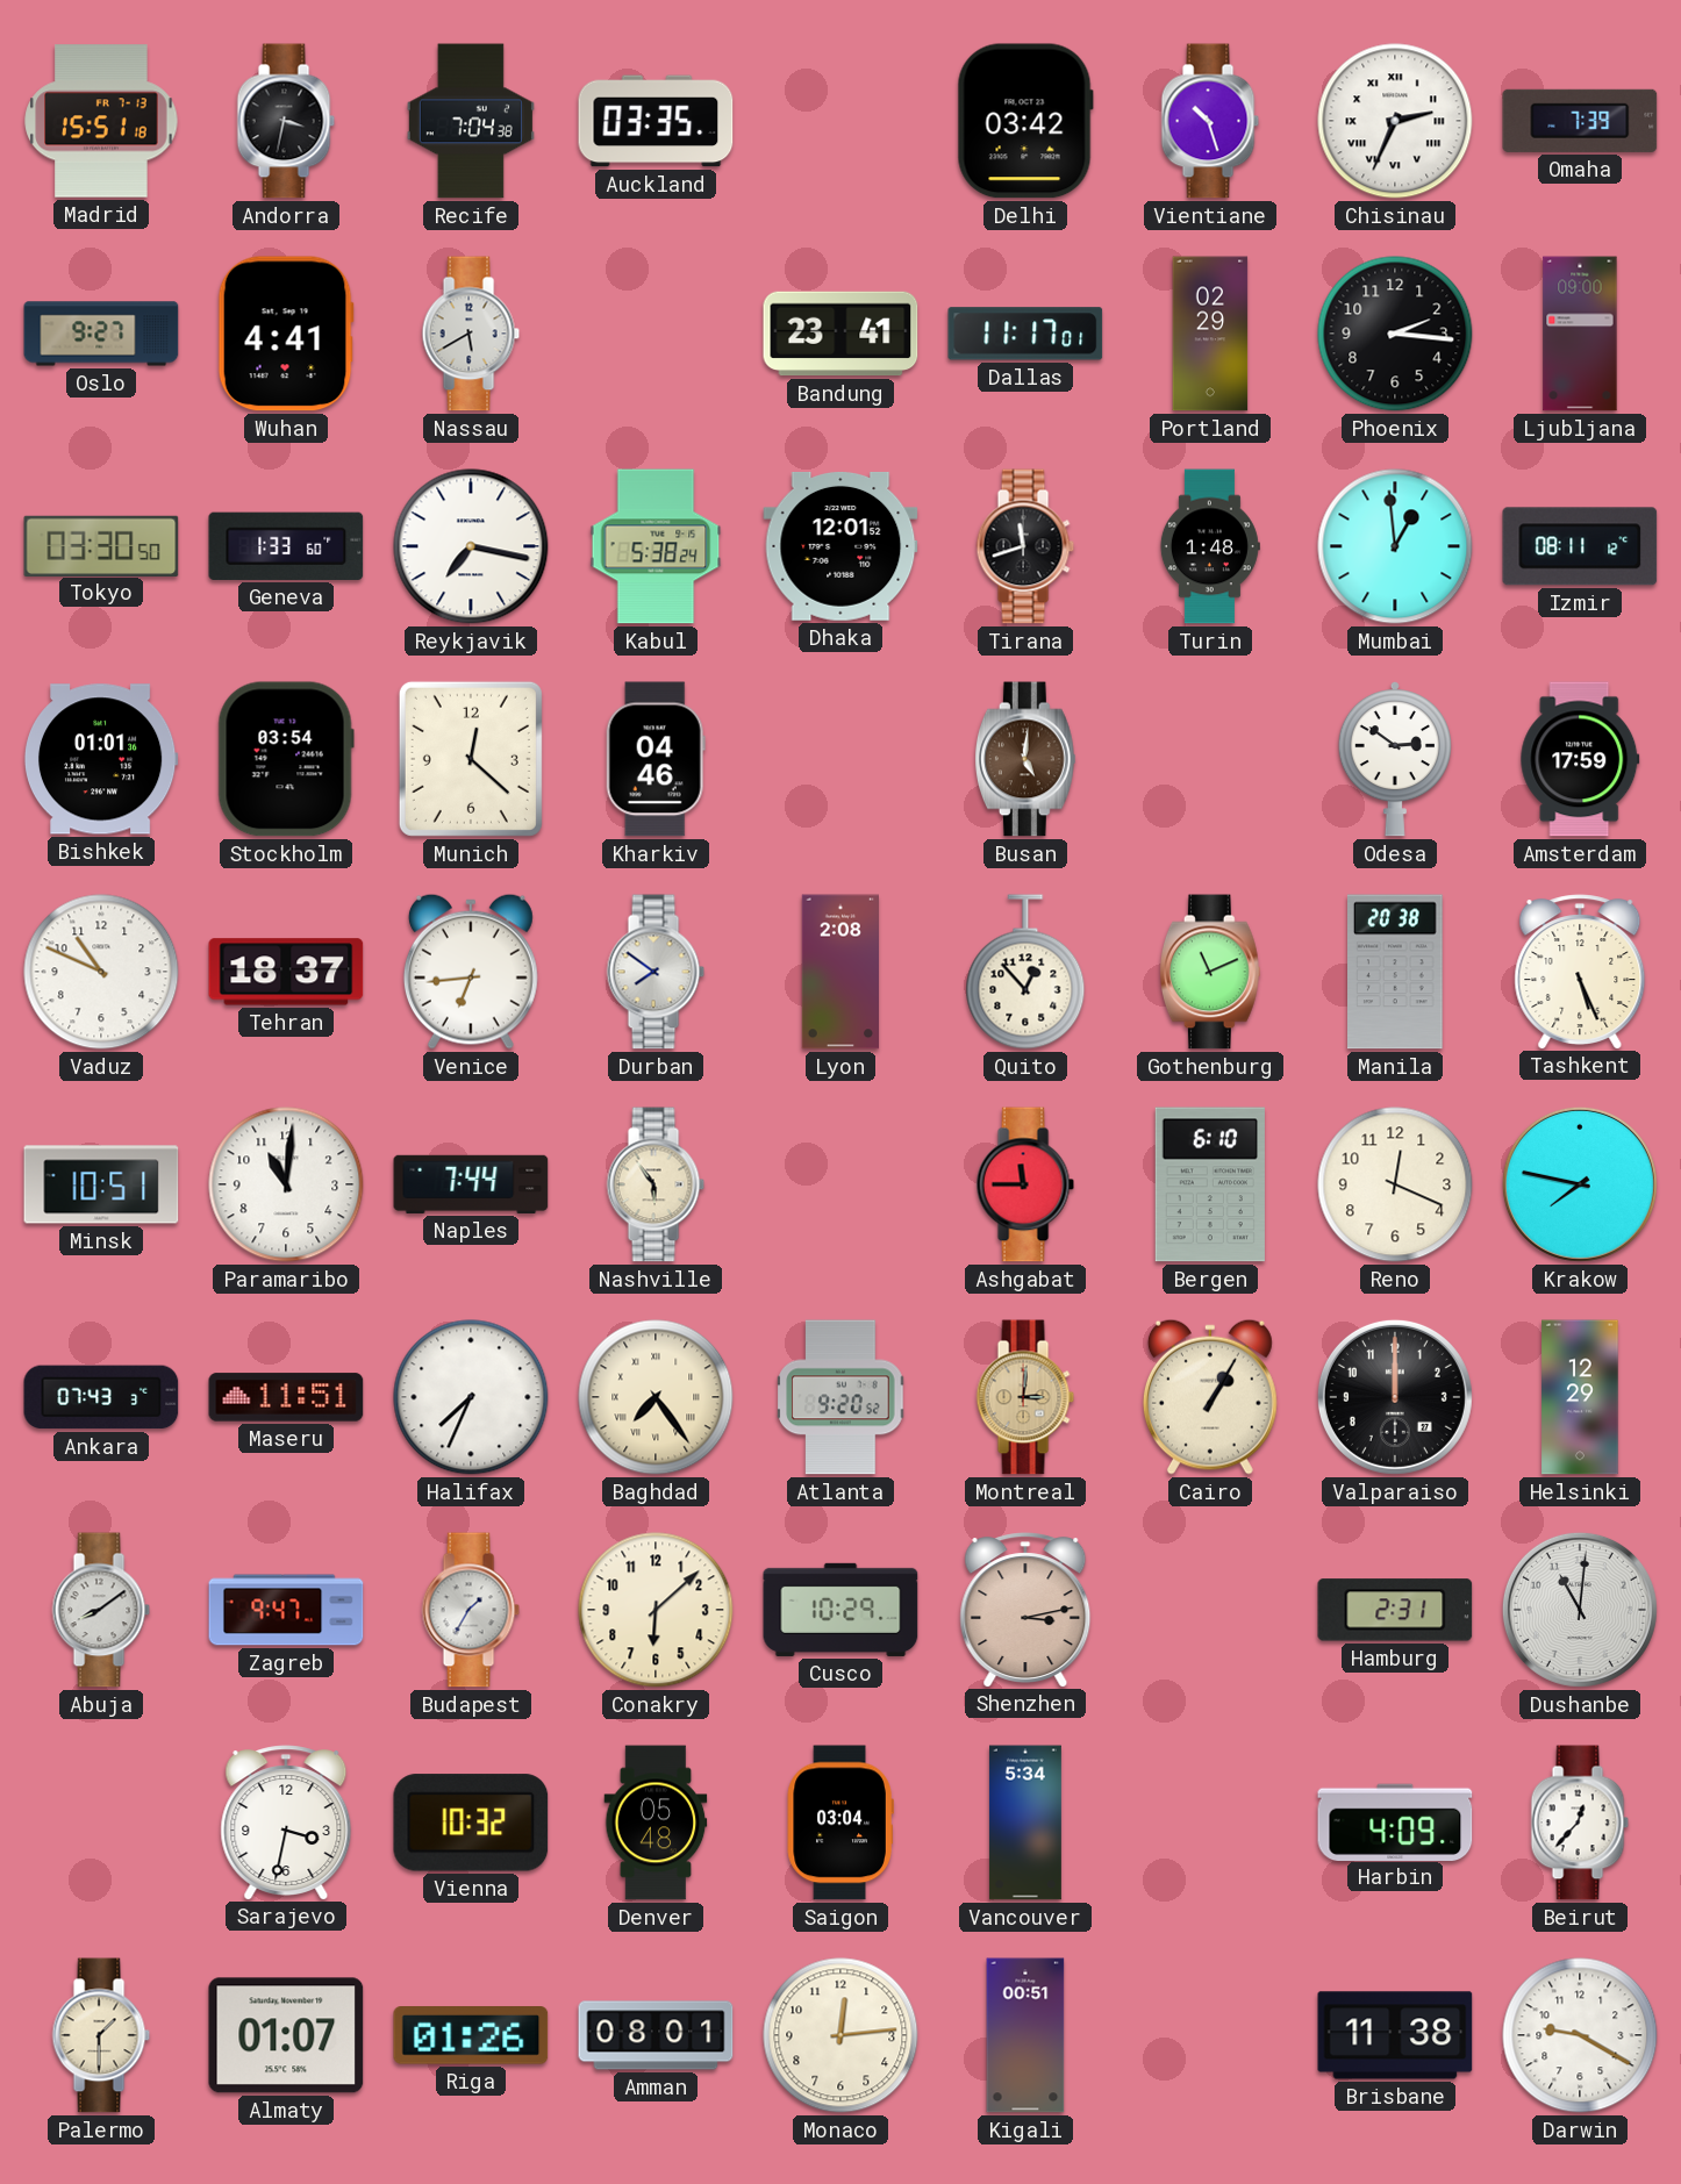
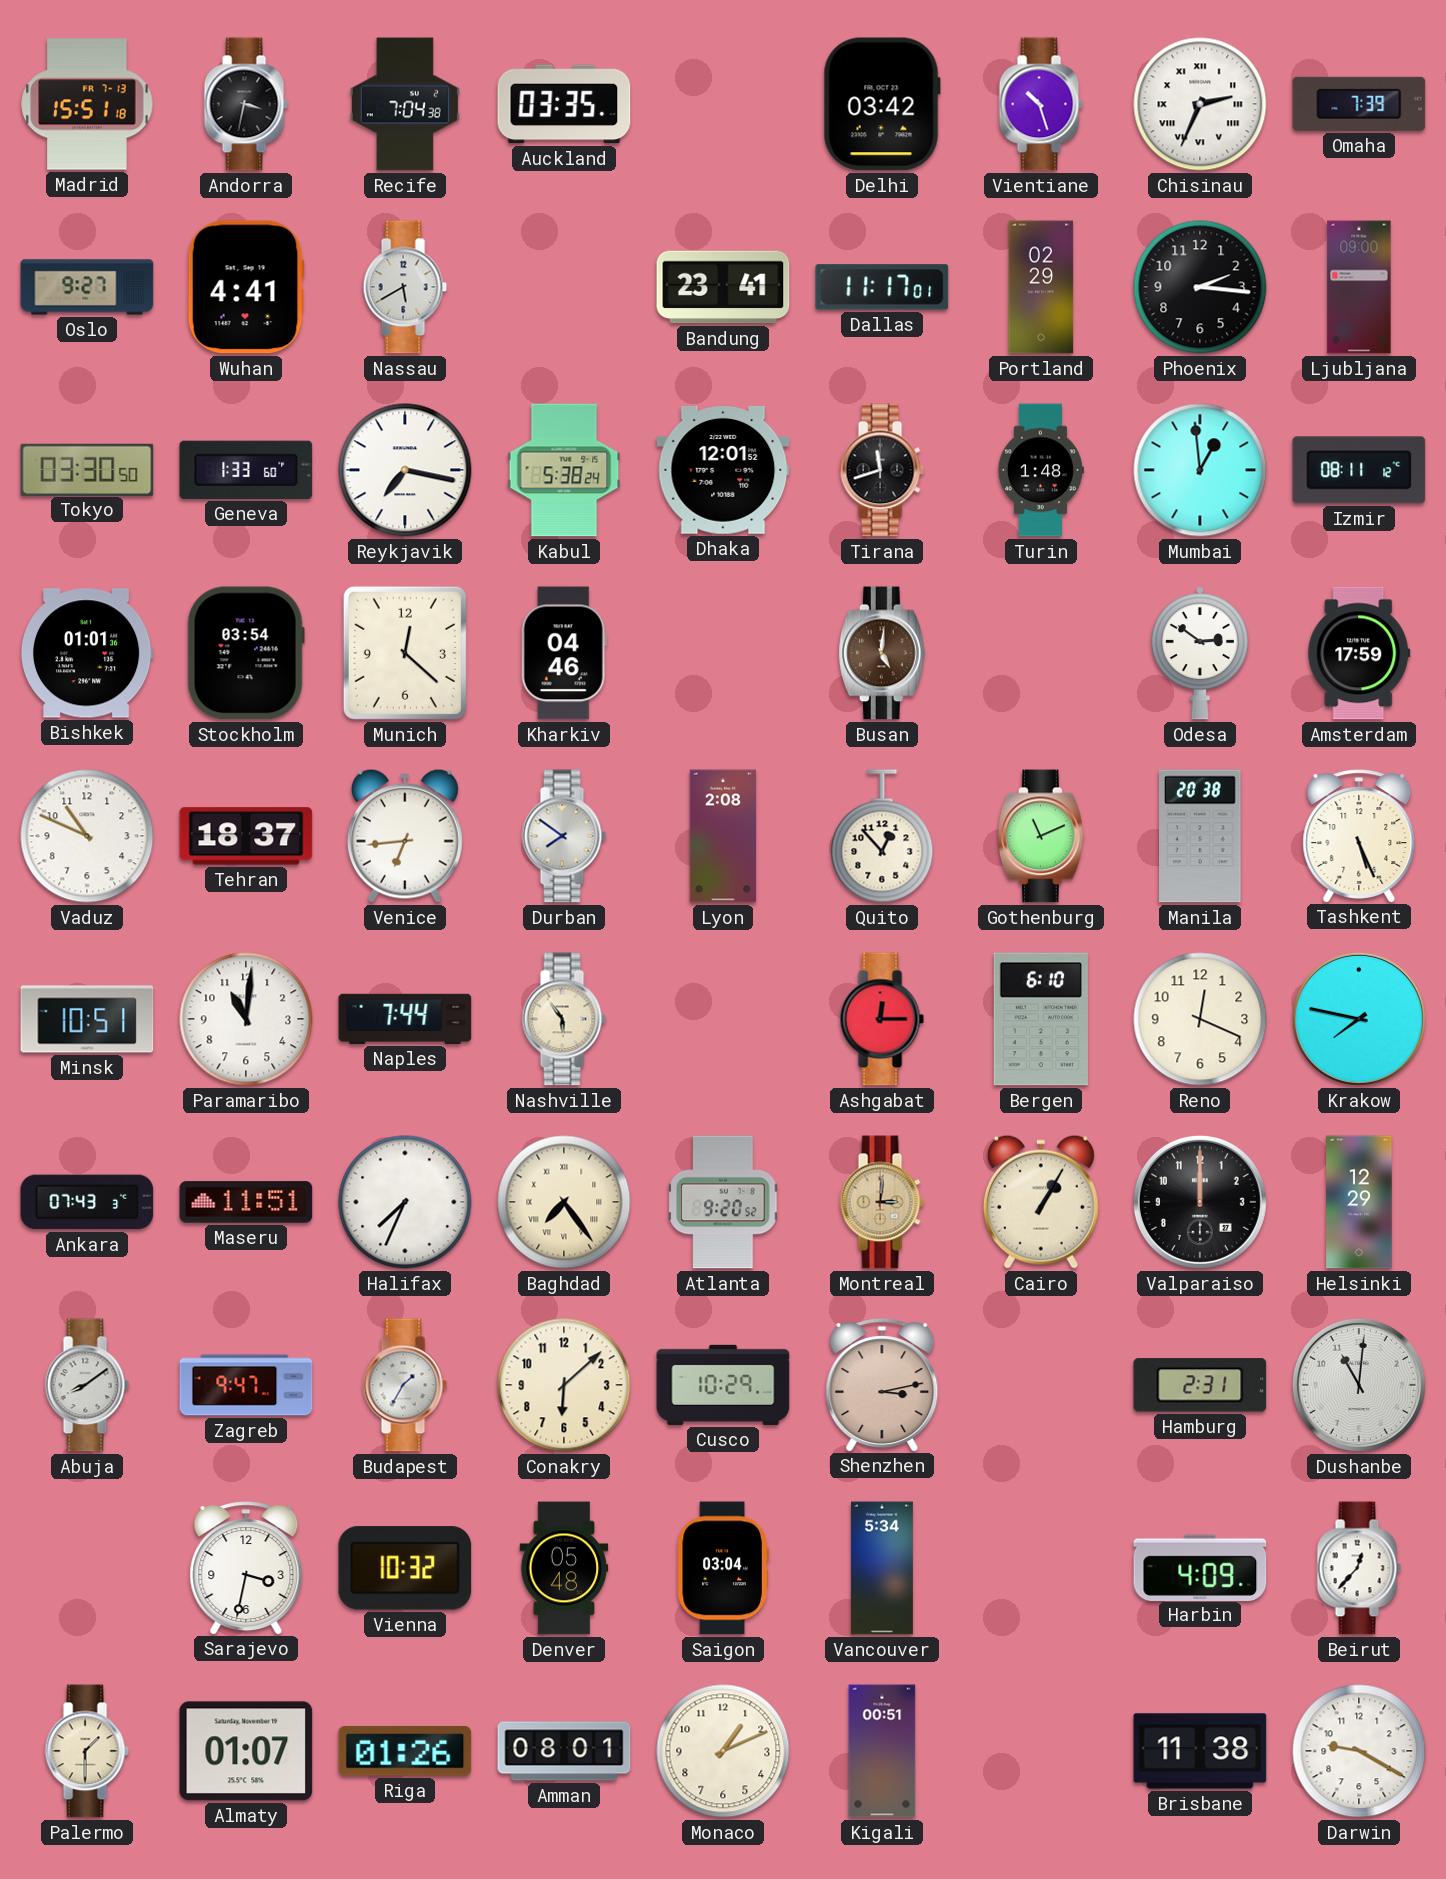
Ashgabat: 11:45 -> 12:15 (882, 1019)
Monaco: 12:14 -> 1:11 (723, 1751)
